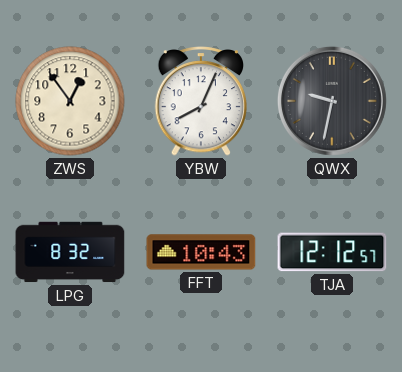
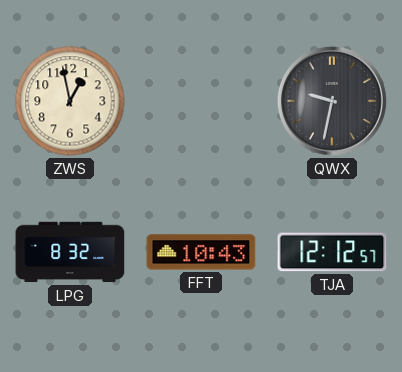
ZWS: 12:54 -> 12:58 (70, 101)
YBW: 8:04 -> none (200, 102)
